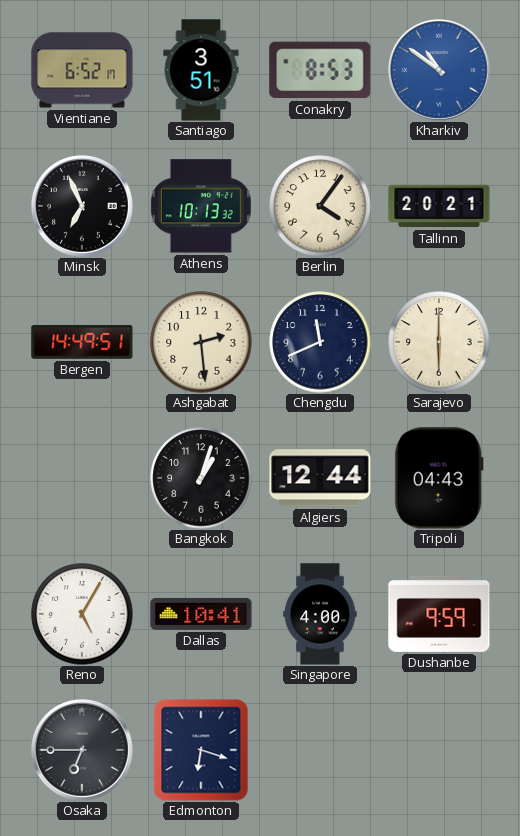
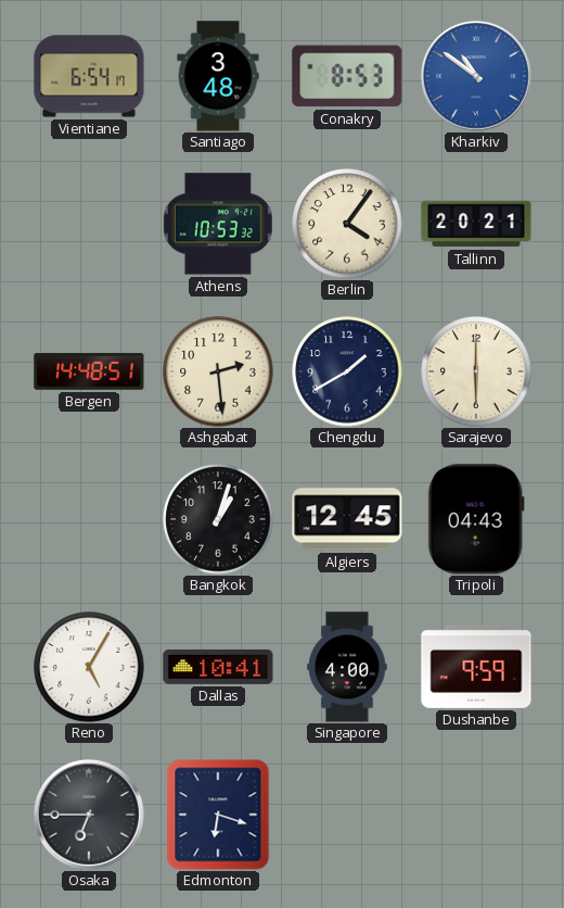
Vientiane: 6:52 -> 6:54 (89, 76)
Santiago: 3:51 -> 3:48 (218, 76)
Minsk: 6:56 -> none (83, 207)
Athens: 10:13 -> 10:53 (218, 224)
Bergen: 14:49 -> 14:48 (89, 371)
Chengdu: 11:41 -> 1:40 (347, 371)
Algiers: 12:44 -> 12:45 (347, 519)
